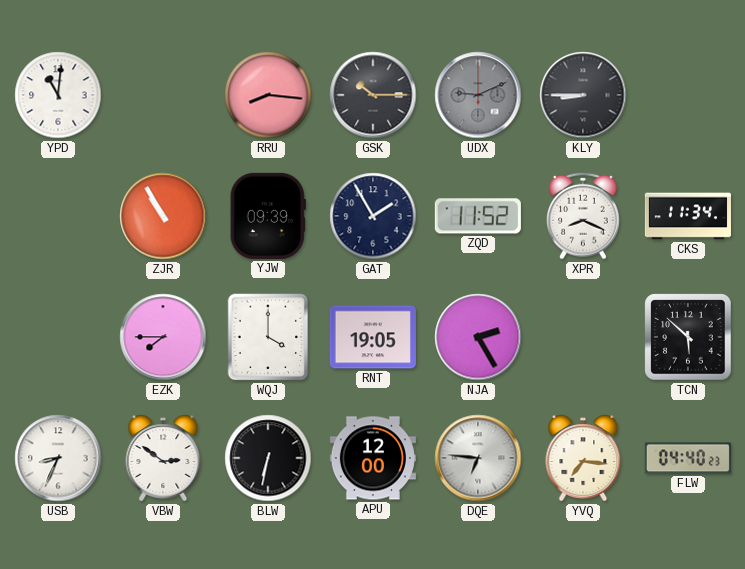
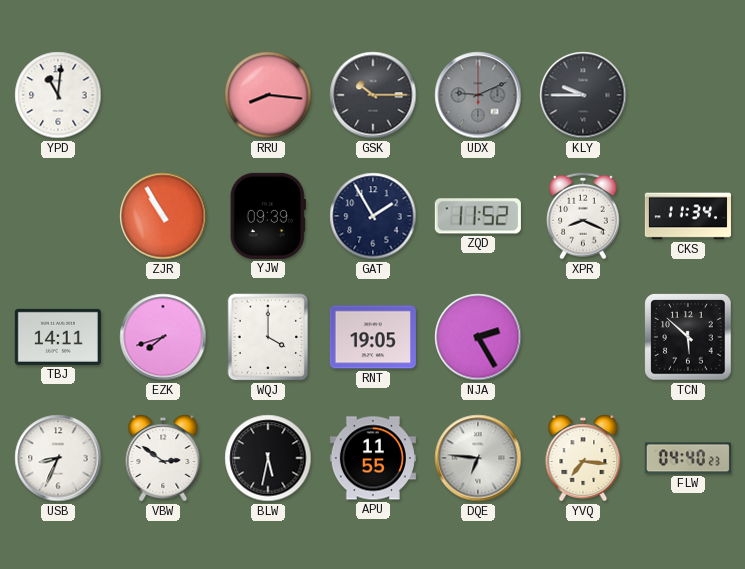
KLY: 8:45 -> 9:45 (583, 95)
TBJ: none -> 14:11 (58, 337)
EZK: 7:45 -> 7:42 (163, 337)
BLW: 6:32 -> 5:32 (268, 458)
APU: 12:00 -> 11:55 (373, 458)
